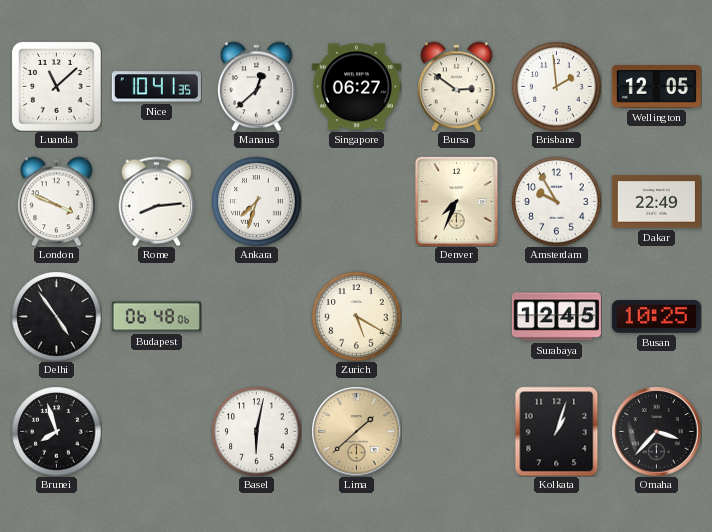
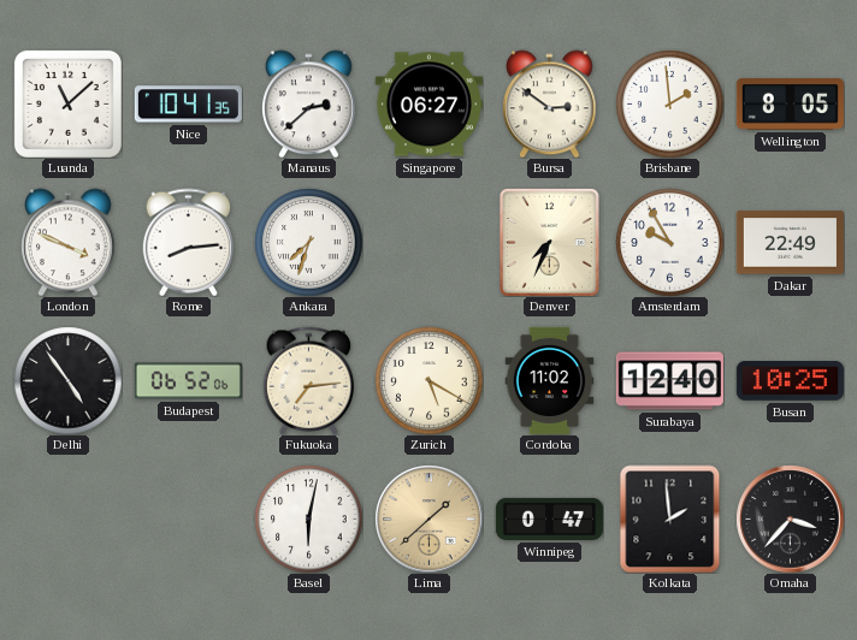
Manaus: 12:38 -> 2:38 (309, 103)
Wellington: 12:05 -> 8:05 (790, 105)
Budapest: 06:48 -> 06:52 (188, 381)
Fukuoka: none -> 7:14 (309, 380)
Cordoba: none -> 11:02 (550, 380)
Surabaya: 12:45 -> 12:40 (669, 381)
Brunei: 7:57 -> none (56, 431)
Winnipeg: none -> 0:47 (549, 518)
Kolkata: 1:03 -> 1:59 (670, 518)
